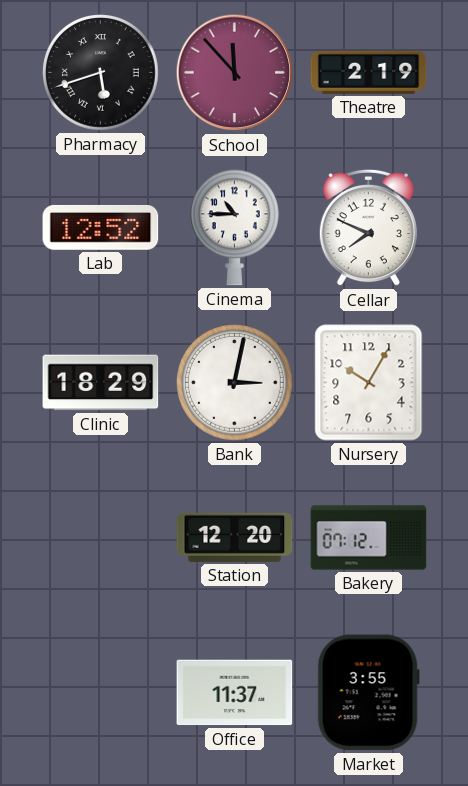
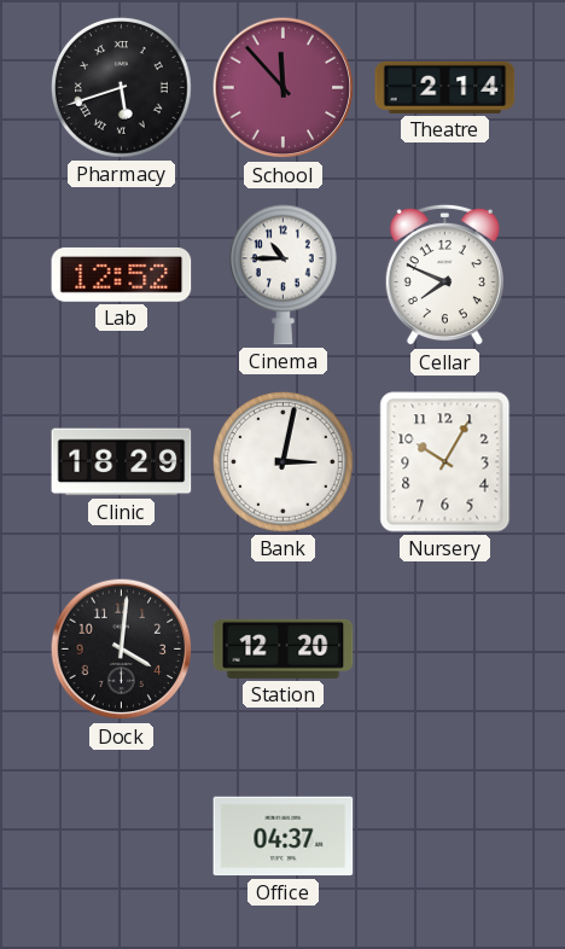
Theatre: 2:19 -> 2:14 (445, 87)
Dock: none -> 4:01 (122, 650)
Bakery: 07:12 -> none (369, 538)
Office: 11:37 -> 04:37 (284, 837)
Market: 3:55 -> none (368, 693)
